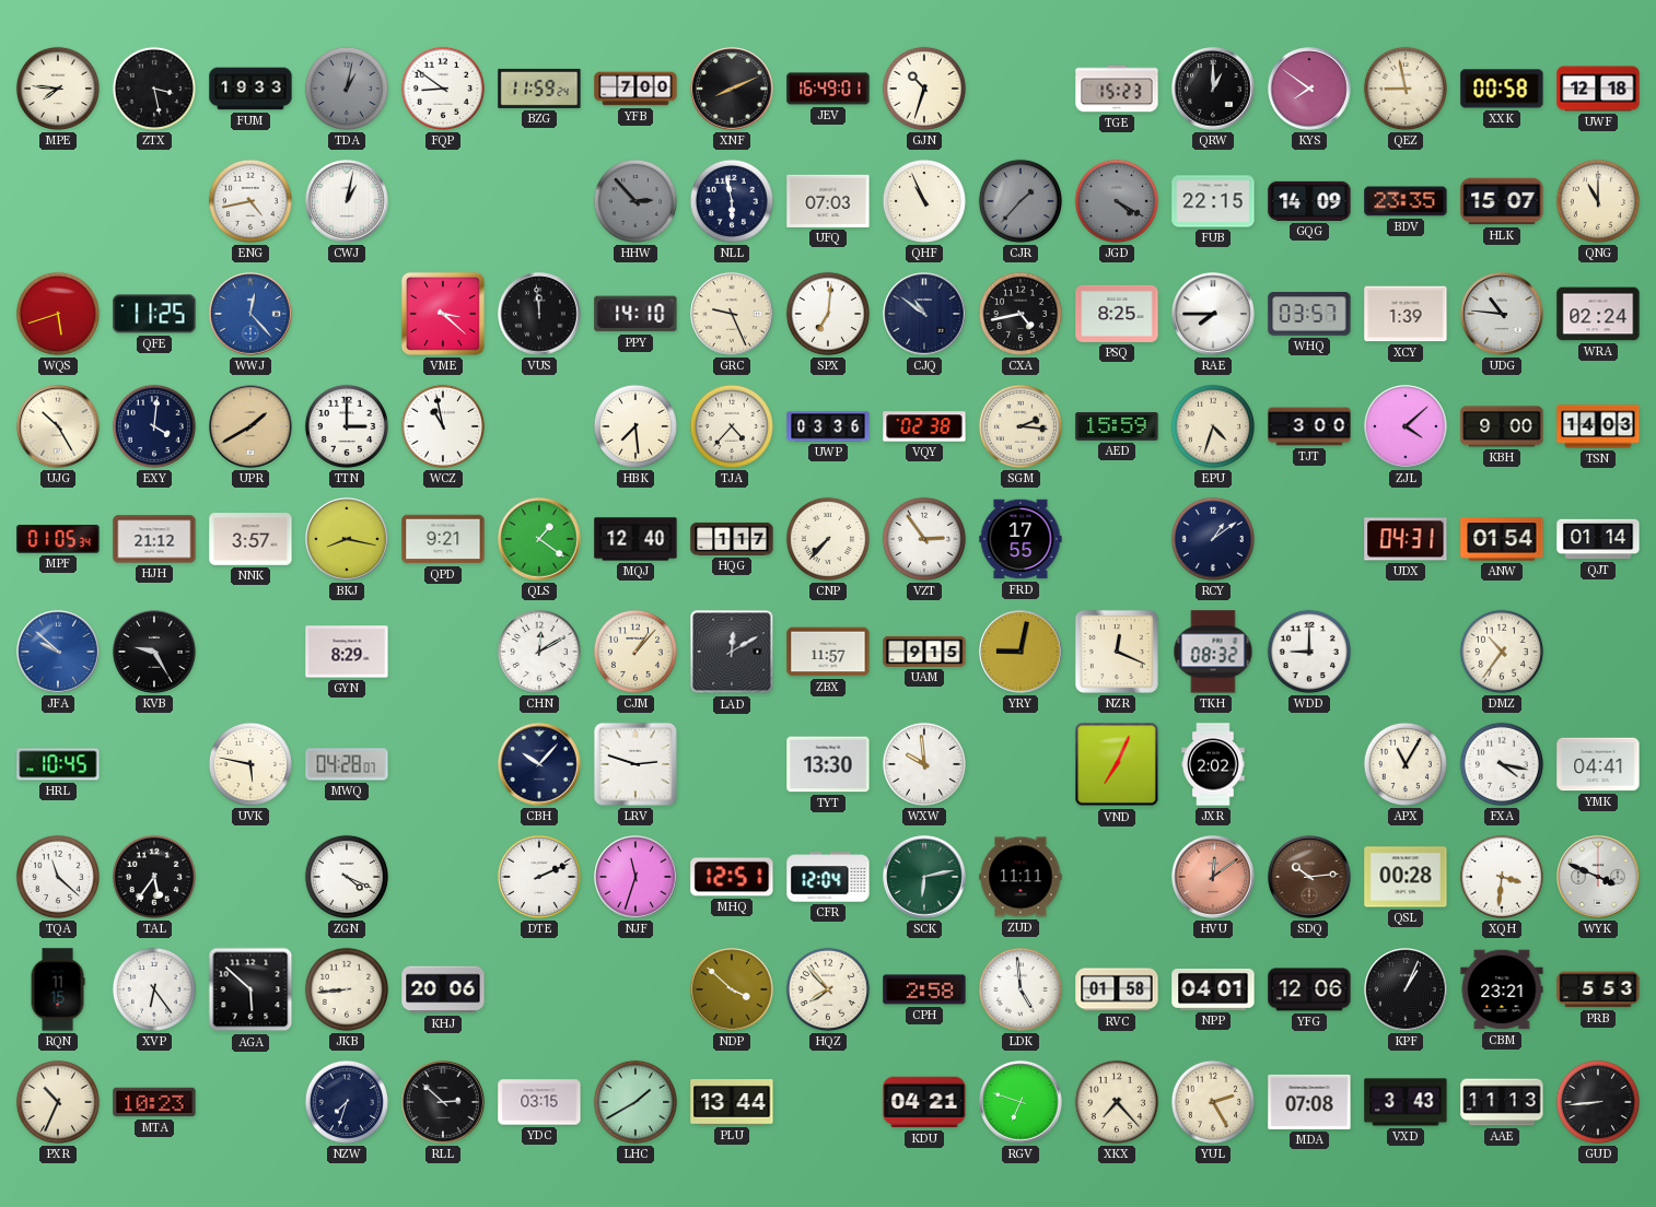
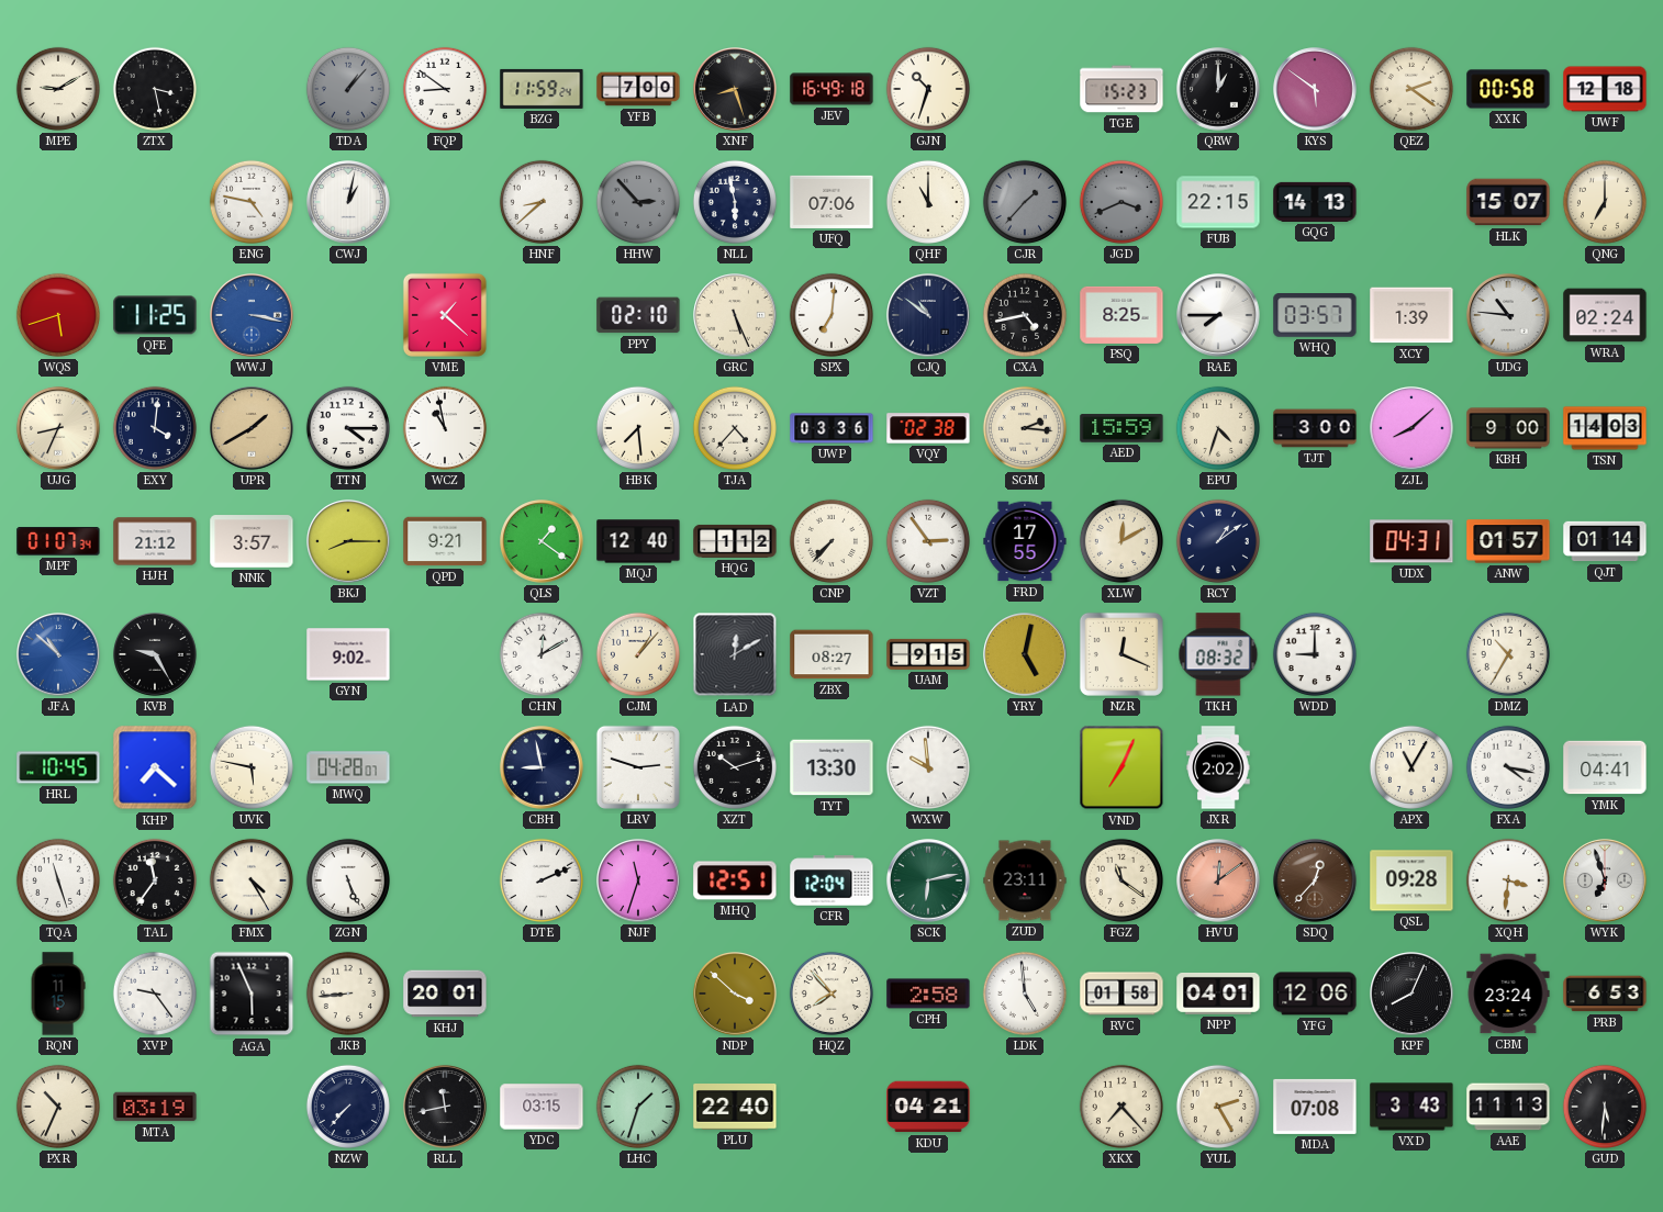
MPE: 7:46 -> 9:10 (58, 89)
FUM: 19:33 -> none (250, 89)
TDA: 1:02 -> 1:07 (348, 89)
XNF: 8:11 -> 8:27 (735, 89)
JEV: 16:49:01 -> 16:49:18 (831, 89)
KYS: 7:51 -> 5:51 (1315, 89)
QEZ: 8:58 -> 2:21 (1411, 89)
ENG: 4:43 -> 4:47 (252, 202)
HNF: none -> 8:38 (542, 202)
UFQ: 07:03 -> 07:06 (831, 202)
QHF: 10:56 -> 11:00 (928, 202)
JGD: 4:20 -> 3:41 (1121, 202)
GQG: 14:09 -> 14:13 (1315, 202)
BDV: 23:35 -> none (1406, 201)
QNG: 11:00 -> 7:00 (1605, 202)
WWJ: 12:23 -> 3:17 (252, 315)
VME: 3:22 -> 1:22 (445, 315)
VUS: 11:59 -> none (539, 314)
PPY: 14:10 -> 02:10 (638, 315)
GRC: 9:26 -> 5:26 (735, 315)
UJG: 10:25 -> 8:34 (58, 428)
TTN: 3:00 -> 4:15 (348, 428)
ZJL: 4:08 -> 8:08 (1411, 428)
MPF: 01:05 -> 01:07 (58, 541)
BKJ: 8:17 -> 8:15 (348, 541)
HQG: 1:17 -> 1:12 (735, 541)
XLW: none -> 12:10 (1121, 541)
ANW: 01:54 -> 01:57 (1508, 541)
JFA: 9:52 -> 10:52 (58, 654)
GYN: 8:29 -> 9:02 (348, 654)
ZBX: 11:57 -> 08:27 (831, 654)
YRY: 9:02 -> 5:02 (1025, 654)
DMZ: 10:36 -> 10:35 (1508, 654)
KHP: none -> 7:22 (155, 767)
CBH: 10:07 -> 8:58 (542, 767)
XZT: none -> 10:12 (735, 767)
TQA: 11:22 -> 11:27 (58, 880)
TAL: 5:36 -> 11:36 (155, 880)
FMX: none -> 4:25 (252, 880)
ZGN: 4:19 -> 5:26 (348, 880)
ZUD: 11:11 -> 23:11 (1025, 880)
FGZ: none -> 11:21 (1121, 880)
SDQ: 10:14 -> 12:37 (1315, 880)
QSL: 00:28 -> 09:28 (1411, 880)
WYK: 3:49 -> 6:57 (1605, 880)
XVP: 6:24 -> 9:24 (155, 994)
AGA: 5:52 -> 5:56 (252, 994)
KHJ: 20:06 -> 20:01 (445, 994)
KPF: 1:04 -> 8:04 (1411, 994)
CBM: 23:21 -> 23:24 (1508, 994)
PRB: 5:53 -> 6:53 (1605, 994)
MTA: 10:23 -> 03:19 (155, 1107)
NZW: 7:33 -> 7:37 (348, 1107)
RLL: 2:52 -> 11:43 (445, 1107)
LHC: 1:40 -> 1:33 (638, 1107)
PLU: 13:44 -> 22:40 (735, 1107)
RGV: 6:48 -> none (1021, 1102)
GUD: 8:44 -> 5:31 (1605, 1107)
